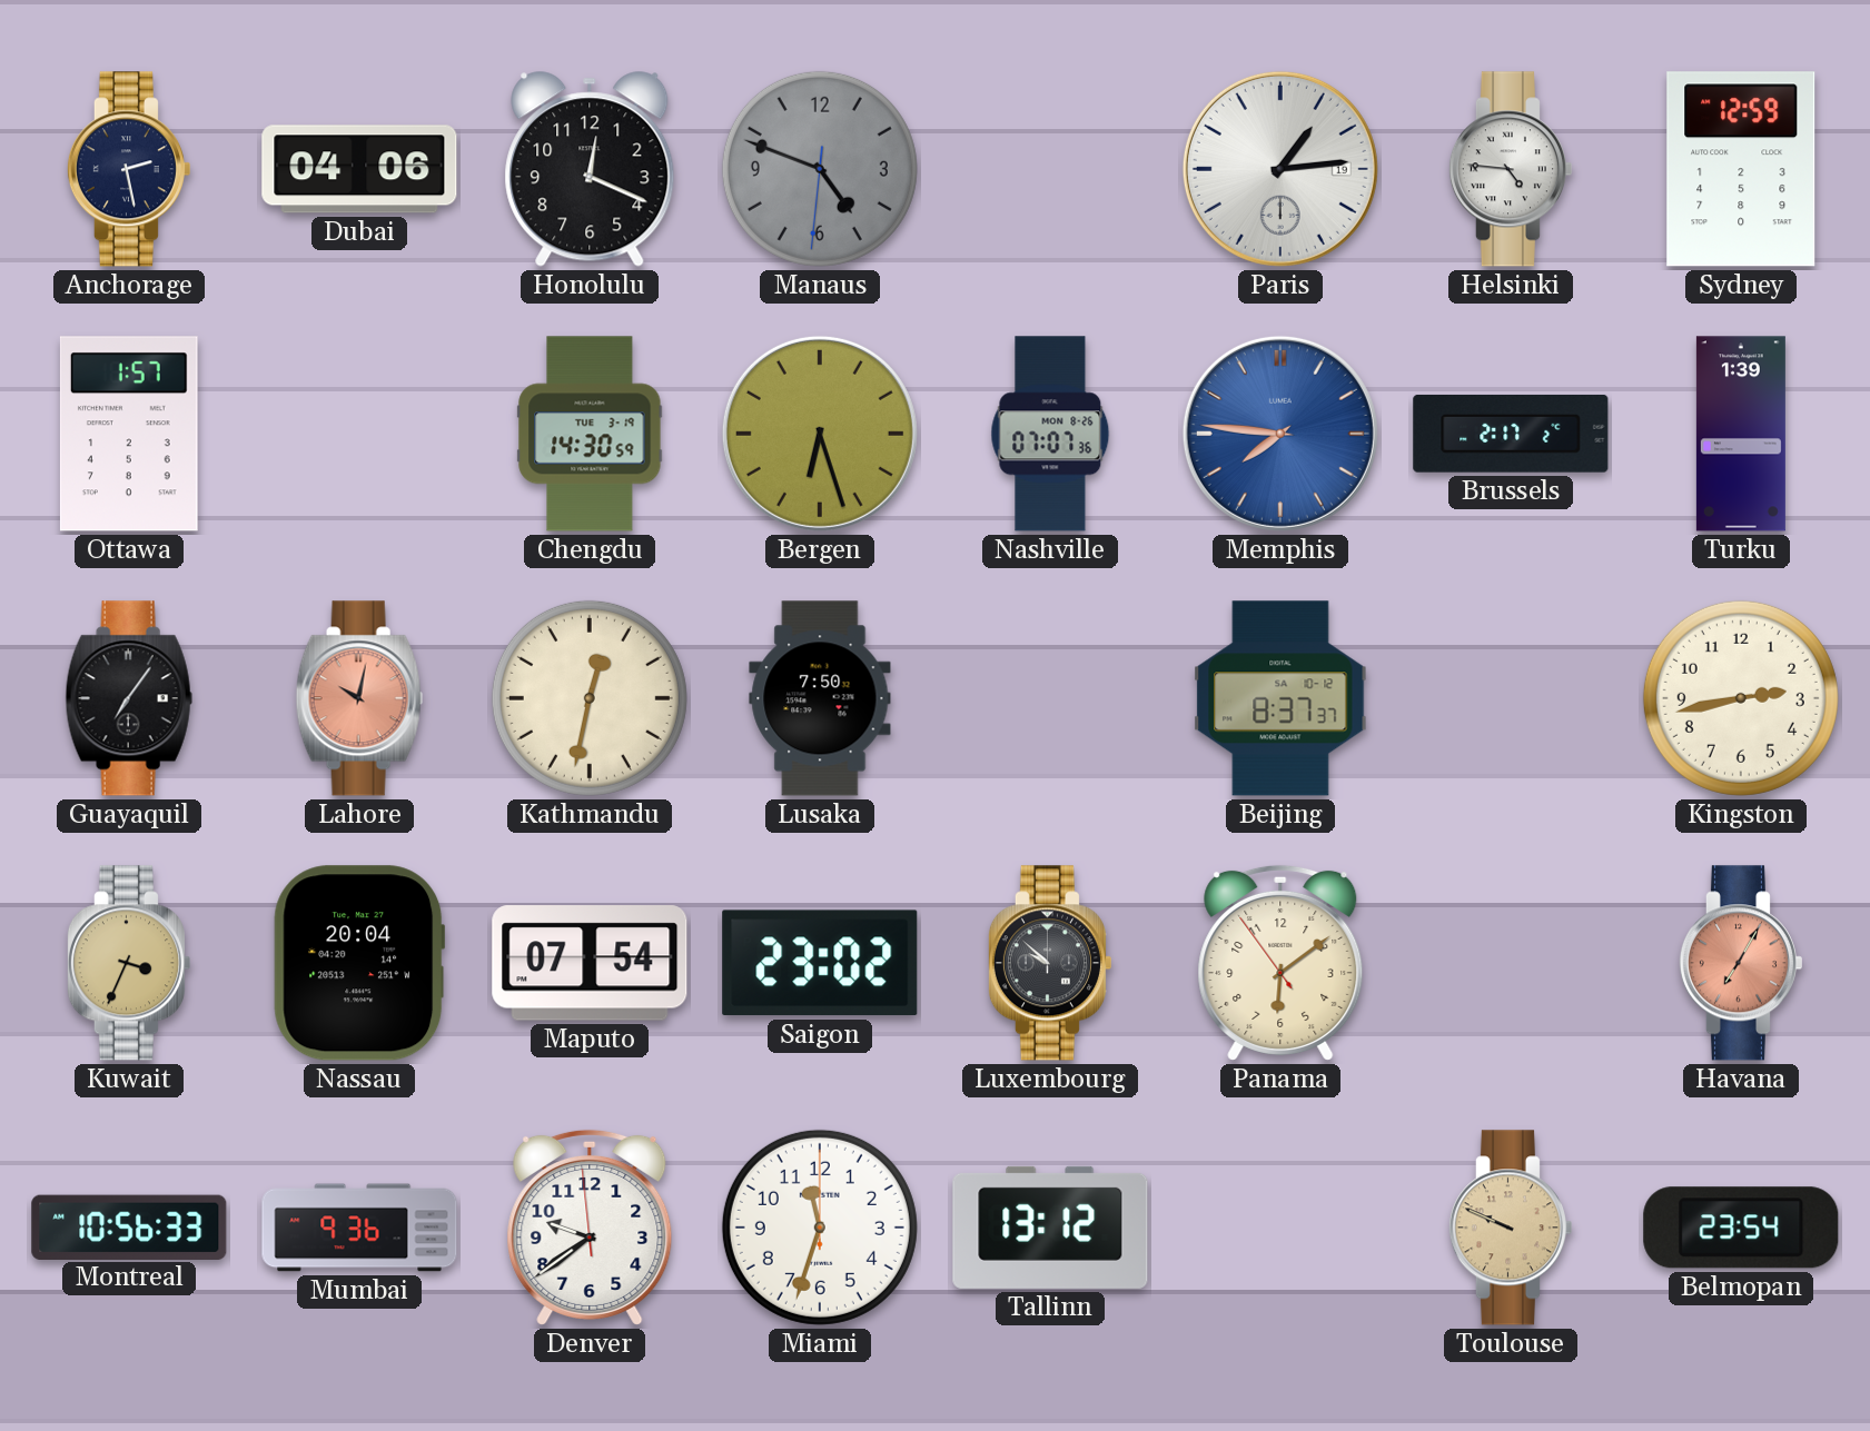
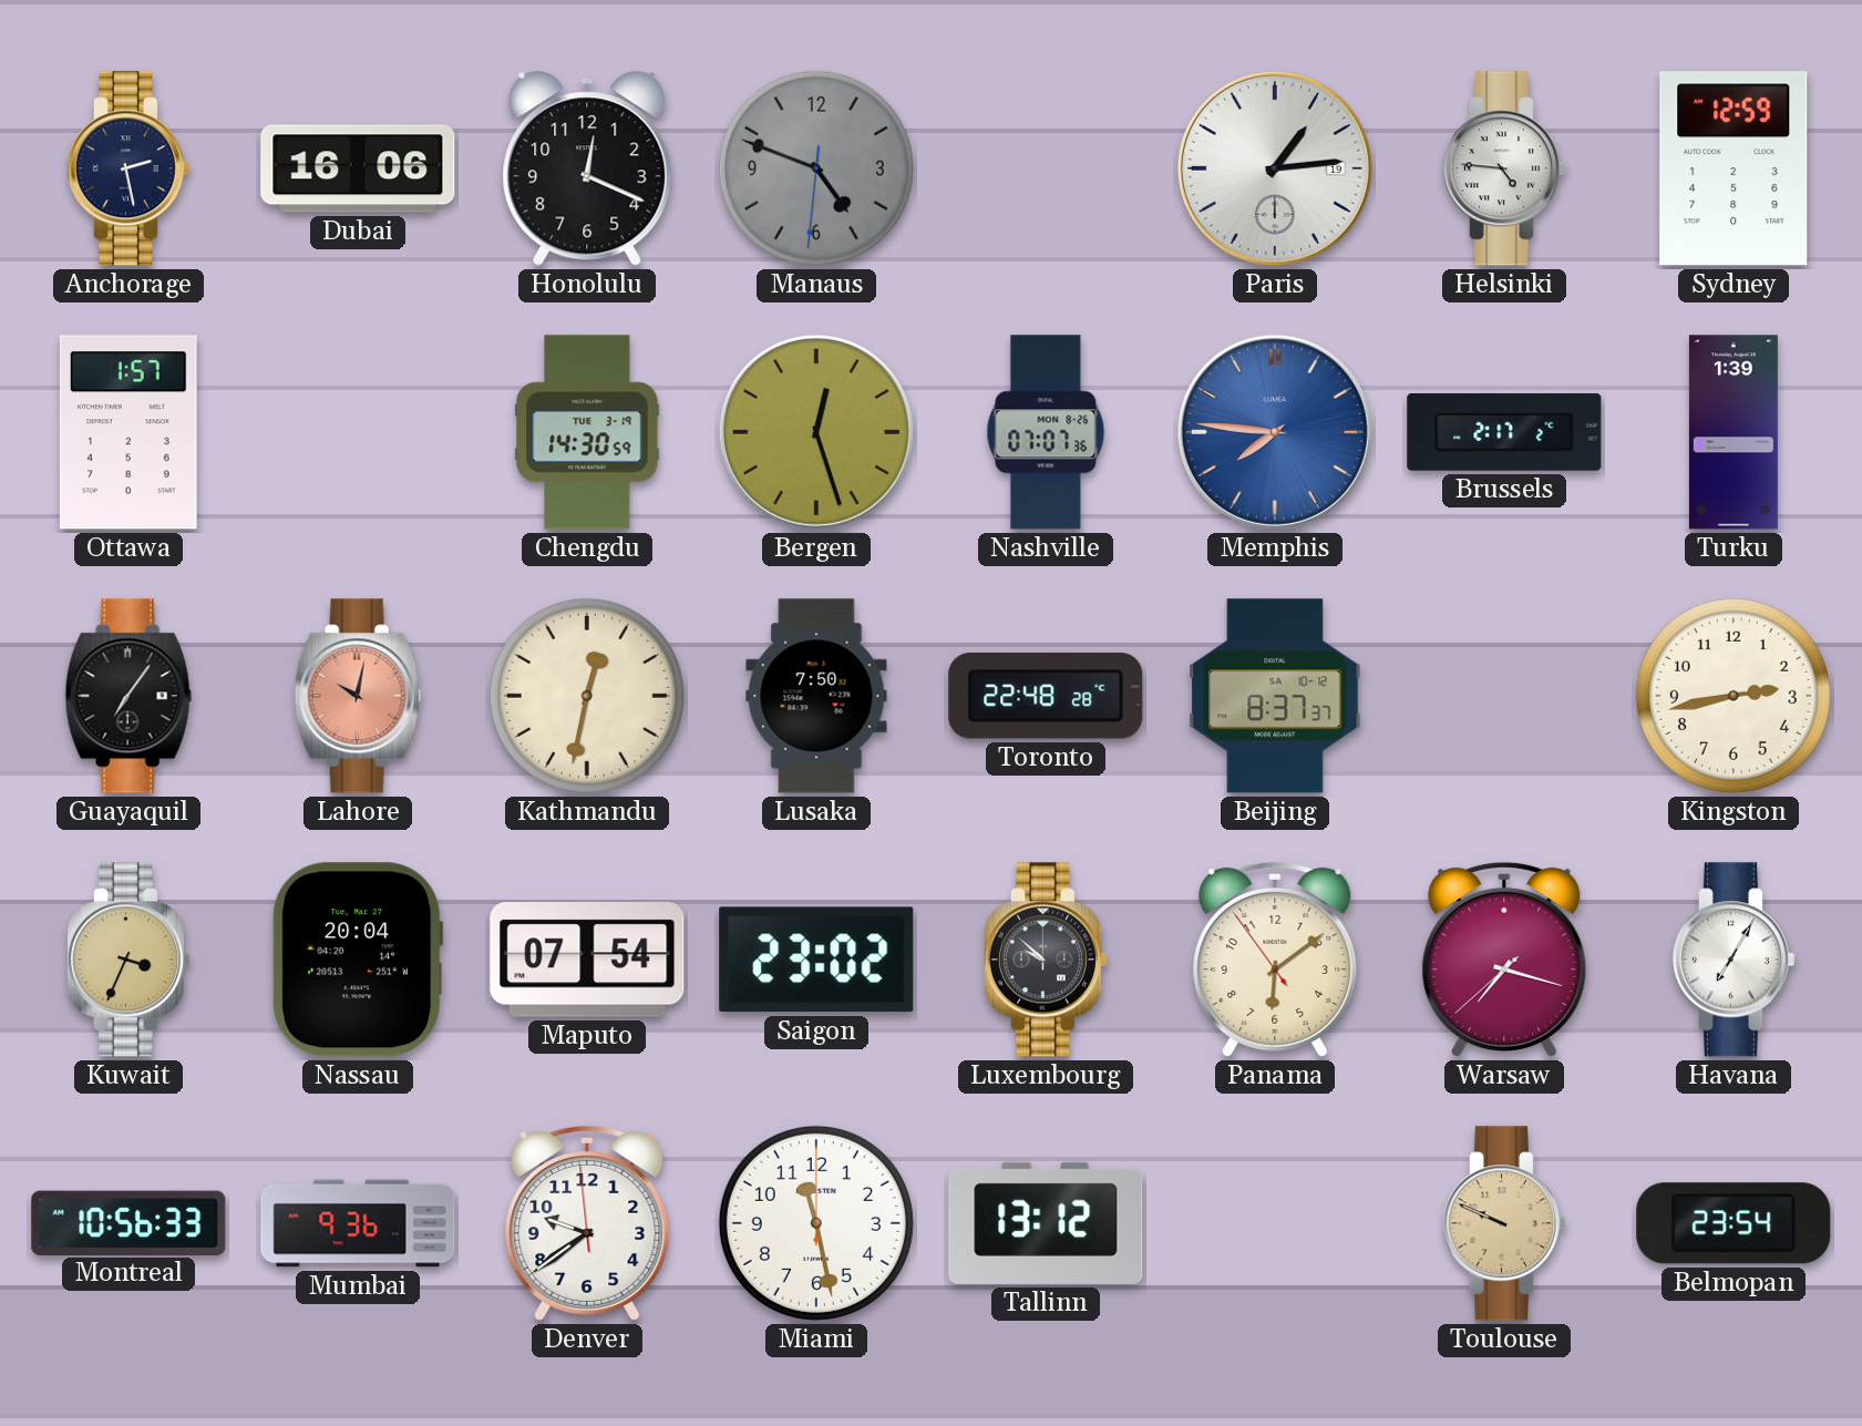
Dubai: 04:06 -> 16:06 (358, 168)
Bergen: 6:27 -> 12:27 (816, 432)
Toronto: none -> 22:48 (1046, 696)
Warsaw: none -> 7:17 (1504, 960)
Havana dial: salmon -> white (1732, 960)
Miami: 11:33 -> 11:28 (816, 1223)
